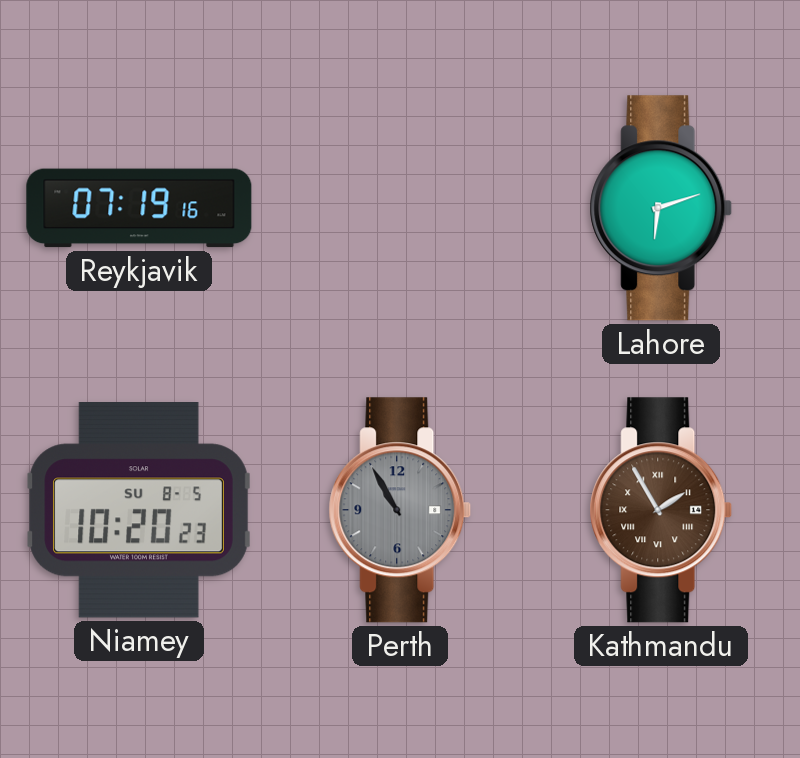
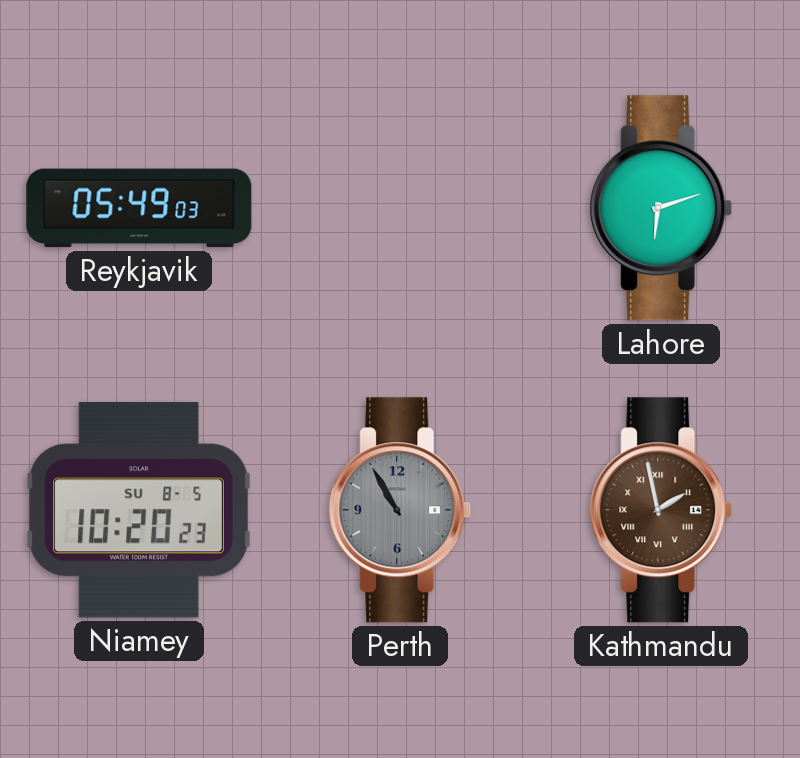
Reykjavik: 07:19 -> 05:49 (139, 208)
Kathmandu: 1:55 -> 1:58 (661, 510)
